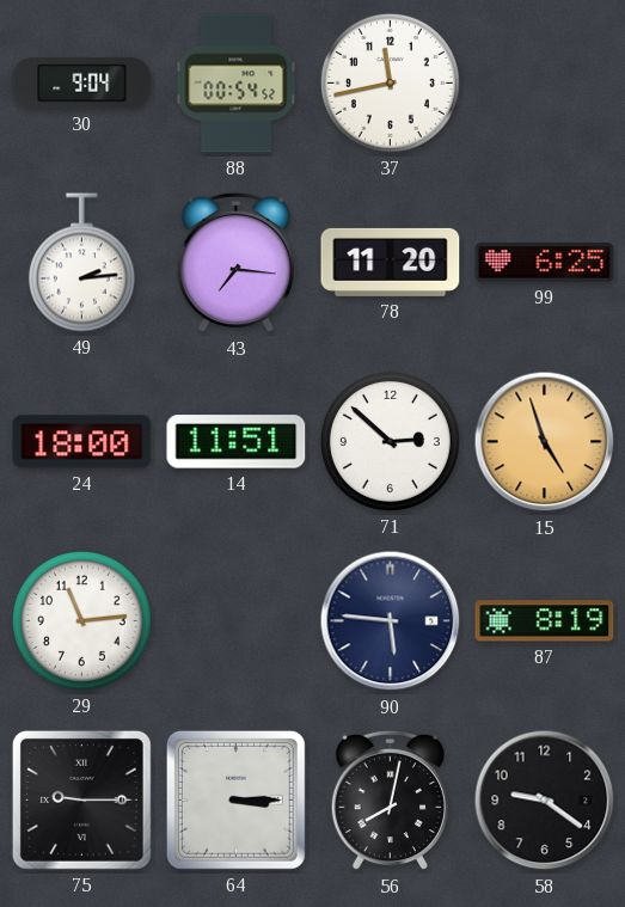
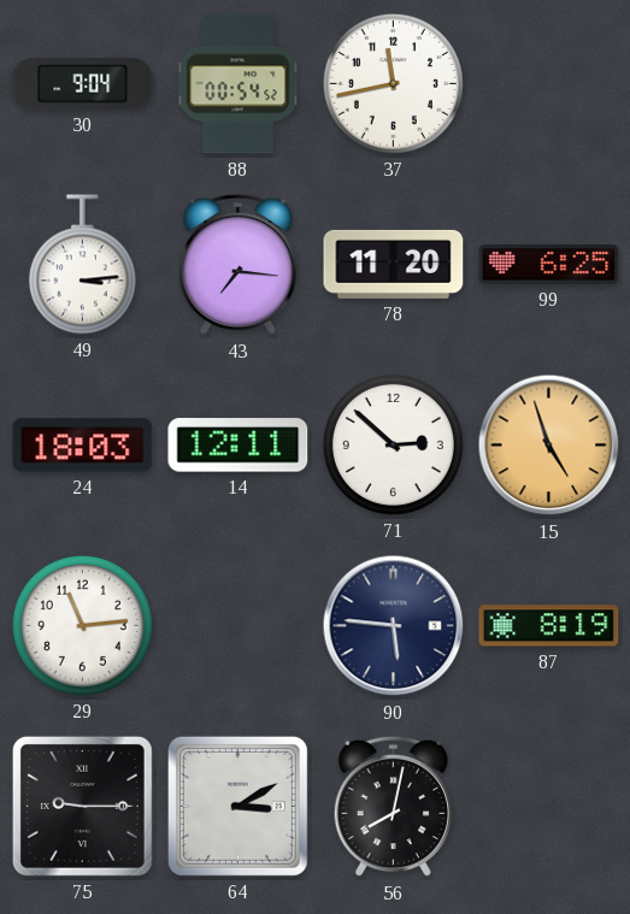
49: 2:14 -> 3:14 (82, 265)
24: 18:00 -> 18:03 (83, 446)
14: 11:51 -> 12:11 (239, 446)
64: 3:15 -> 3:10 (237, 806)
58: 9:21 -> none (545, 801)
